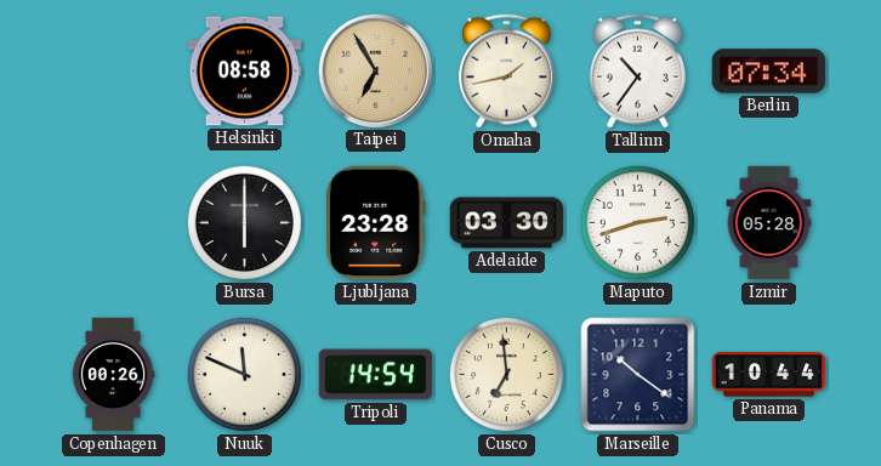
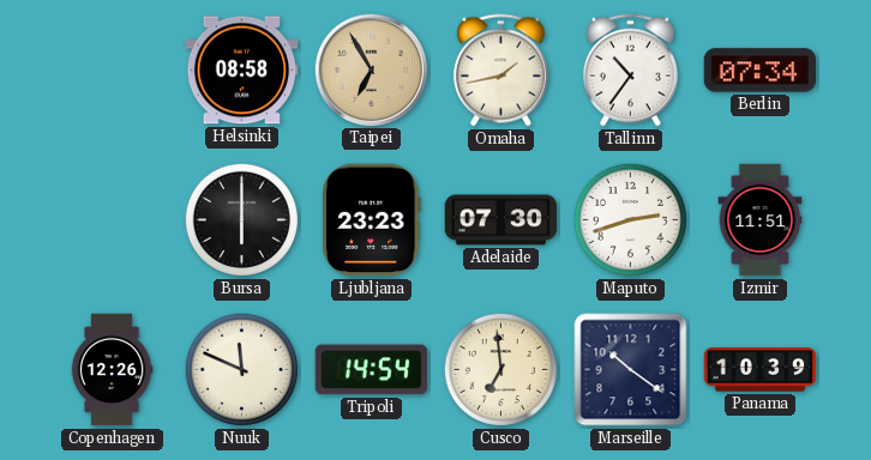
Ljubljana: 23:28 -> 23:23 (372, 220)
Adelaide: 03:30 -> 07:30 (501, 220)
Izmir: 05:28 -> 11:51 (761, 220)
Copenhagen: 00:26 -> 12:26 (112, 370)
Panama: 10:44 -> 10:39 (761, 370)
